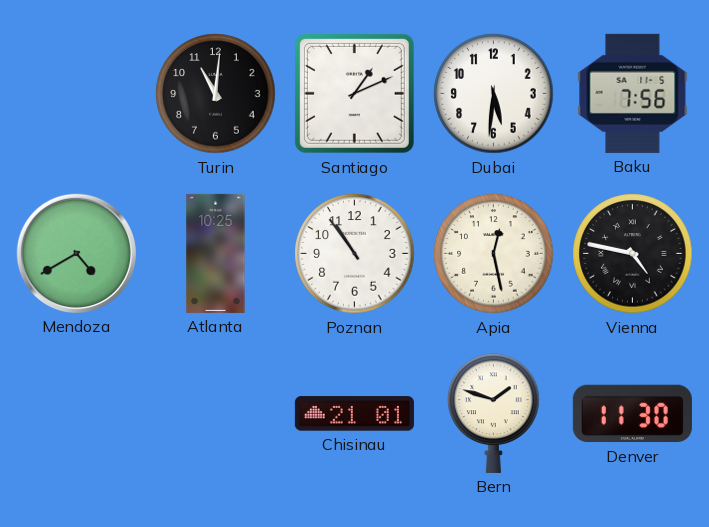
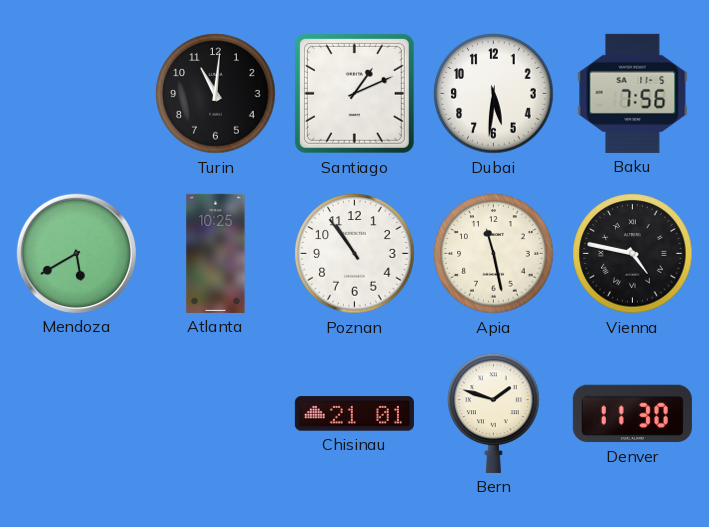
Mendoza: 4:40 -> 5:40 (76, 253)
Apia: 12:28 -> 11:28 (494, 254)
